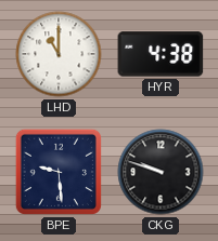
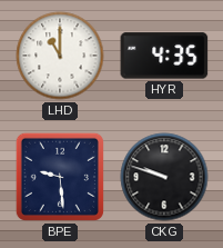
HYR: 4:38 -> 4:35 (164, 56)
